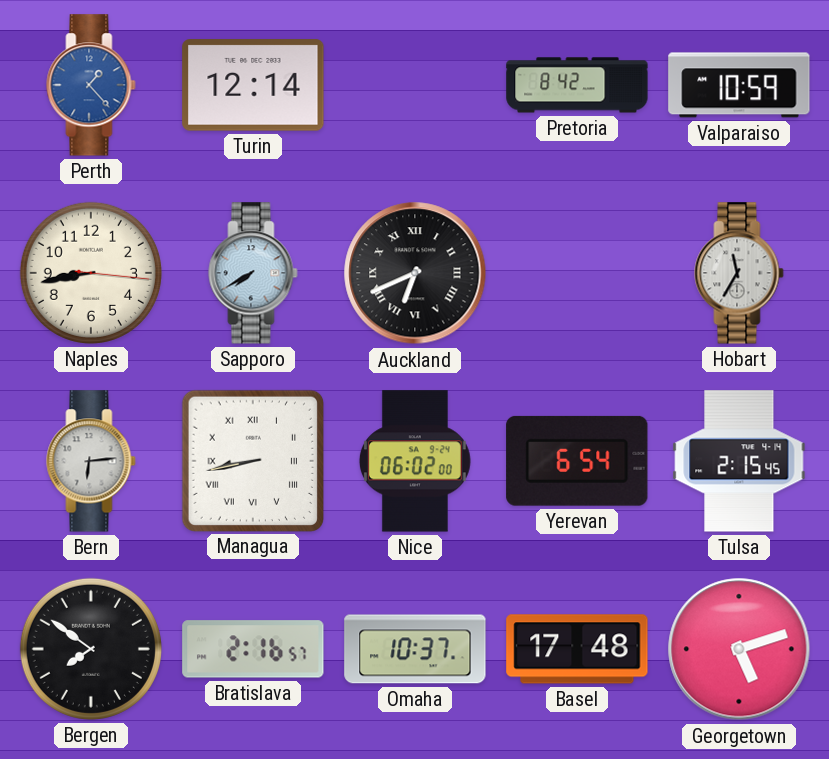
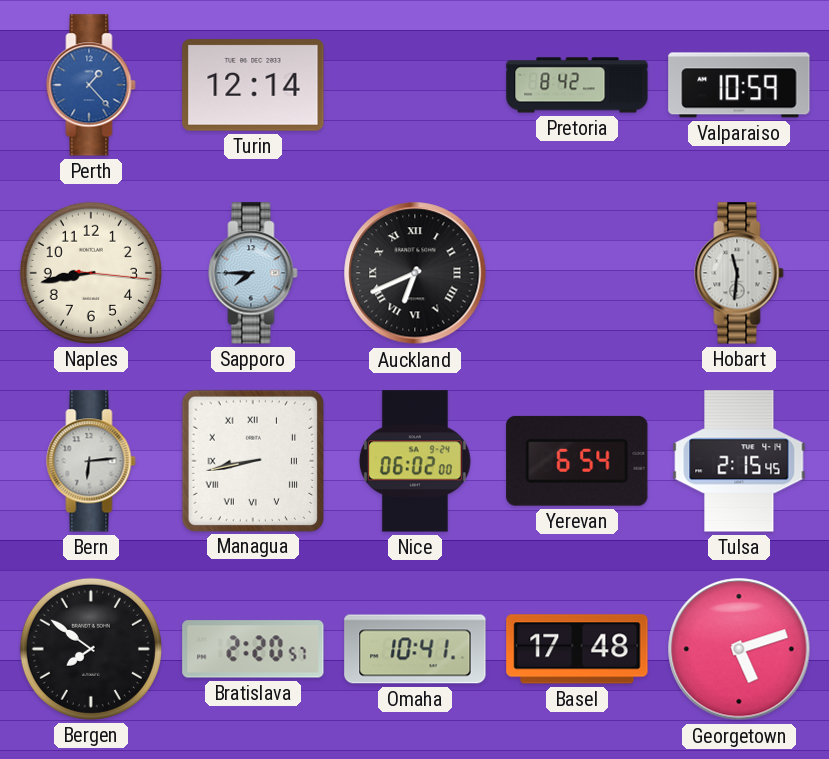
Sapporo: 7:40 -> 7:45 (253, 273)
Hobart: 11:35 -> 11:31 (739, 273)
Bratislava: 2:16 -> 2:20 (253, 649)
Omaha: 10:37 -> 10:41 (415, 649)
